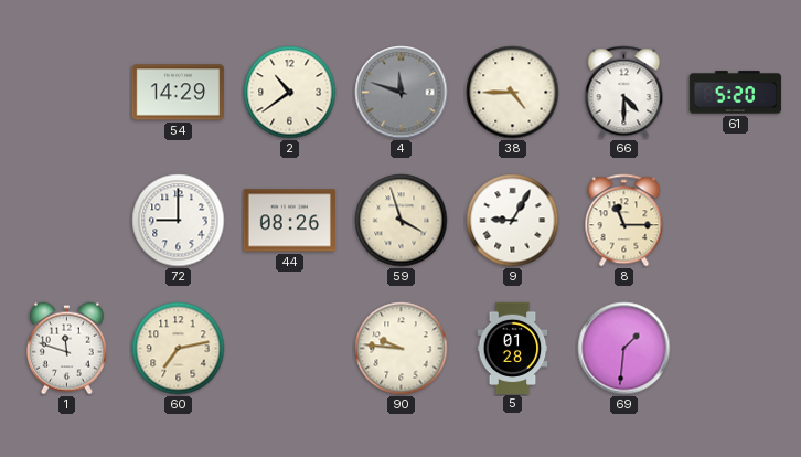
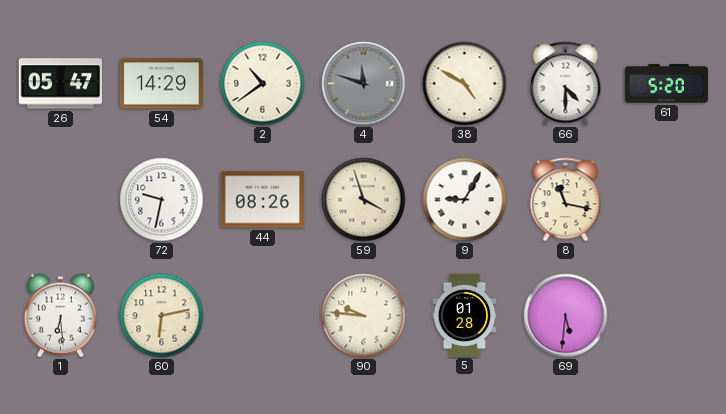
26: none -> 05:47 (60, 84)
38: 4:45 -> 4:50 (465, 84)
72: 9:00 -> 9:32 (162, 200)
8: 11:15 -> 11:17 (566, 200)
1: 11:48 -> 6:29 (60, 316)
60: 7:13 -> 6:13 (162, 316)
69: 1:31 -> 5:31 (566, 316)
